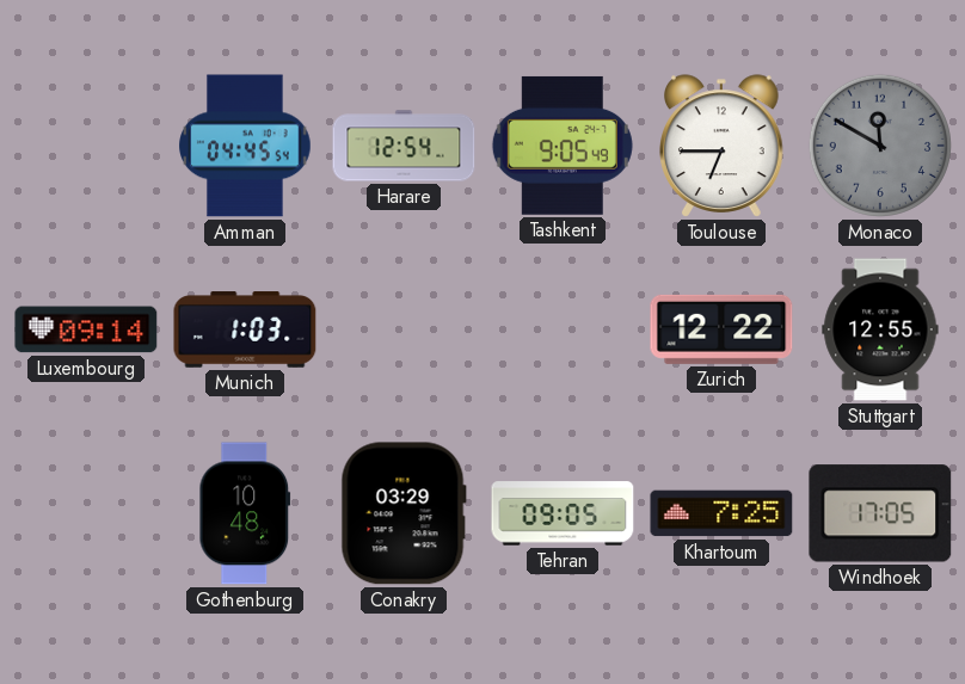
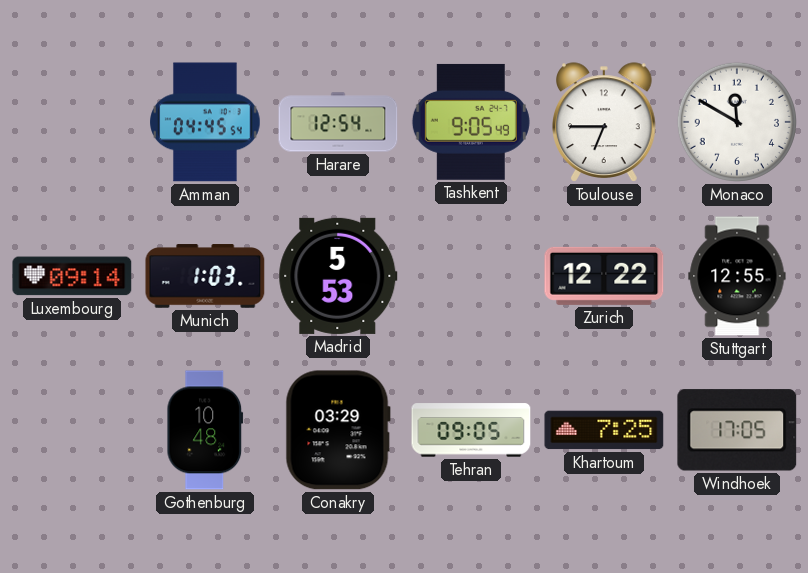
Monaco dial: grey -> white (737, 122)
Madrid: none -> 5:53 (338, 276)
